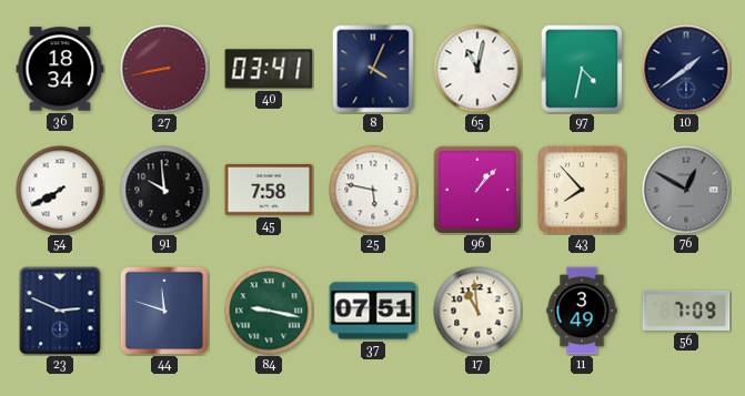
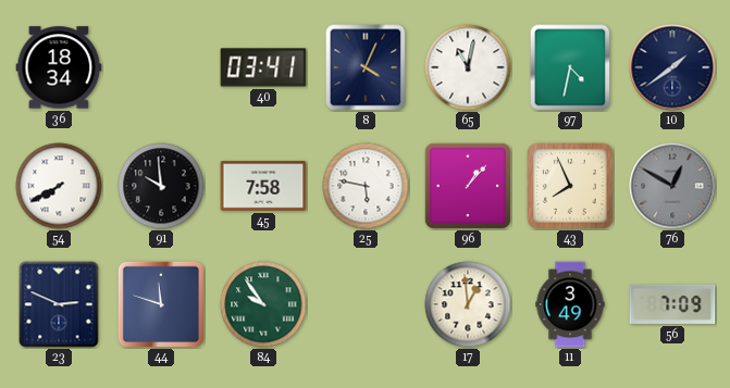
27: 8:43 -> none (164, 69)
43: 7:53 -> 7:56 (570, 186)
84: 9:17 -> 9:54 (263, 304)
37: 07:51 -> none (373, 311)
17: 10:59 -> 12:59 (468, 304)
